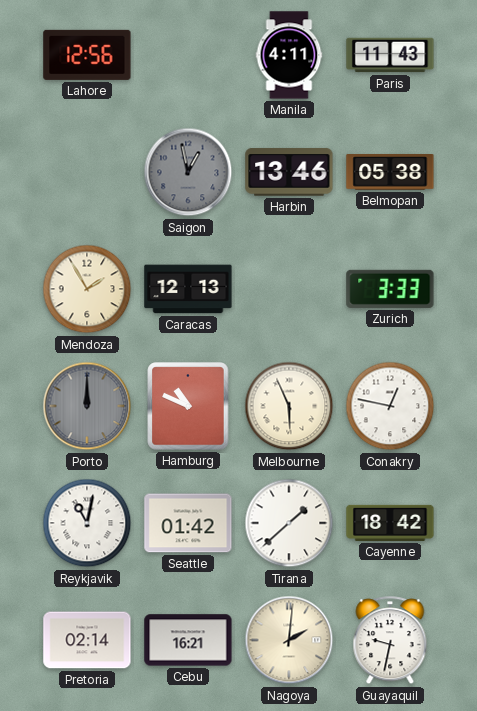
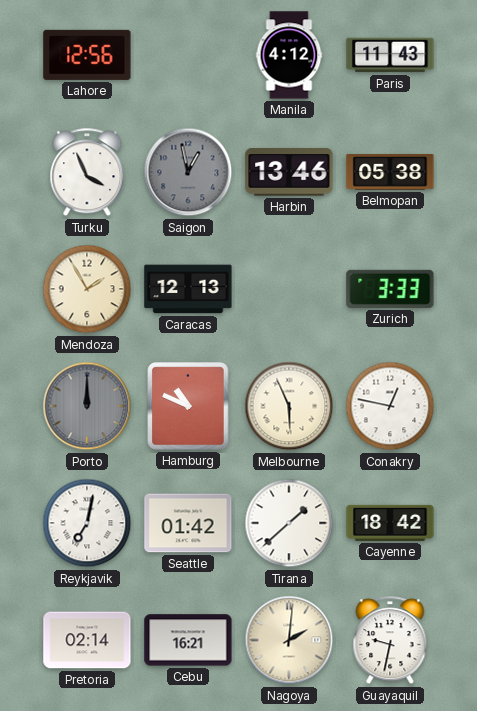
Manila: 4:11 -> 4:12 (289, 55)
Turku: none -> 3:56 (87, 173)
Reykjavik: 11:02 -> 7:02 (87, 523)
